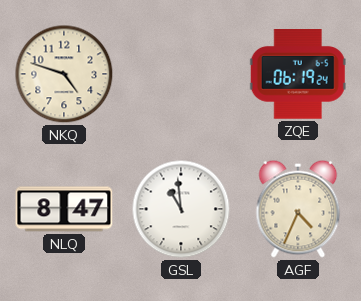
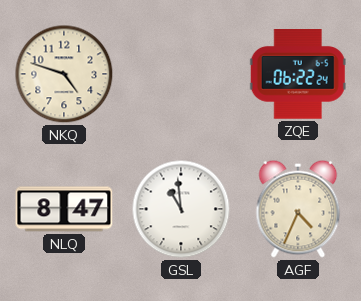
ZQE: 06:19 -> 06:22 (298, 75)
